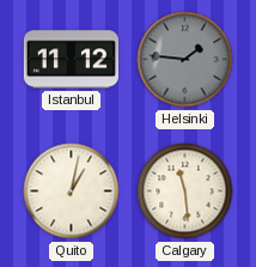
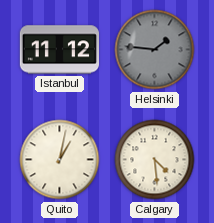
Calgary: 11:29 -> 4:29 (155, 160)
